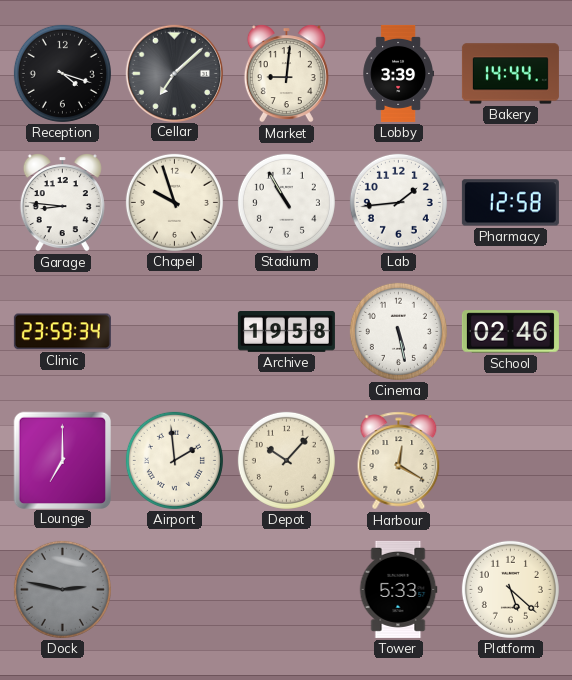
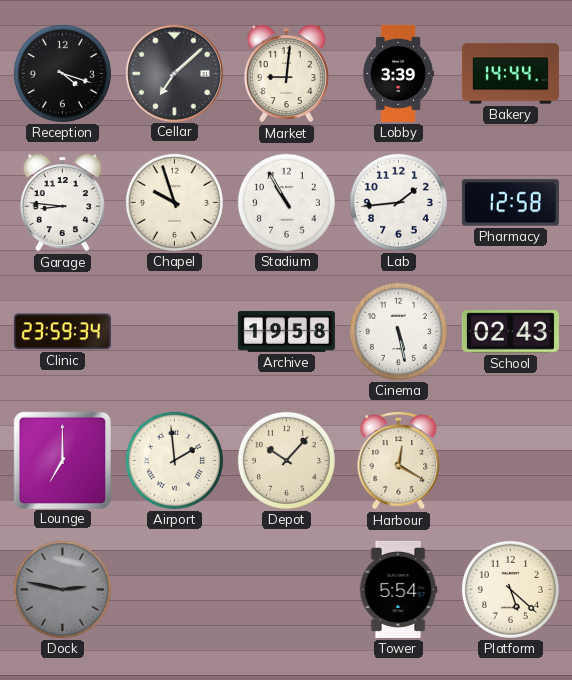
School: 02:46 -> 02:43 (510, 332)
Tower: 5:33 -> 5:54 (398, 589)
